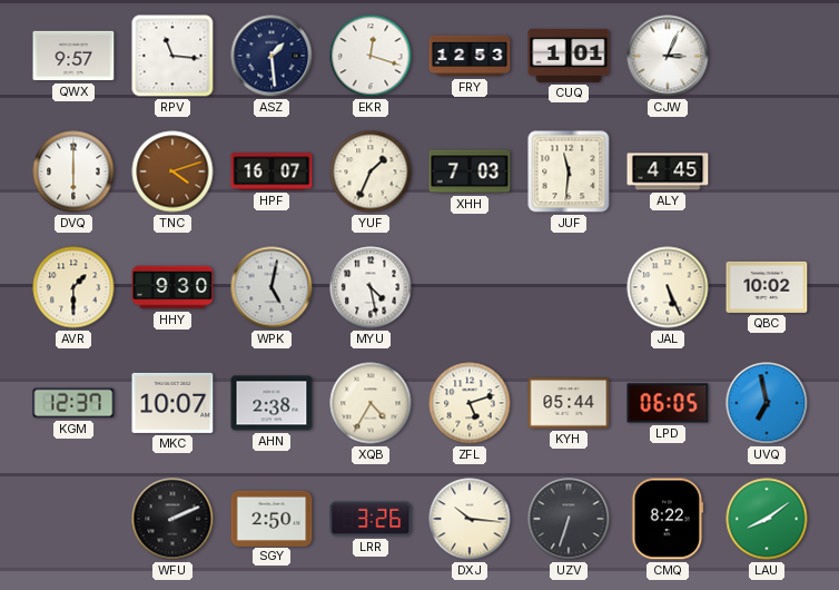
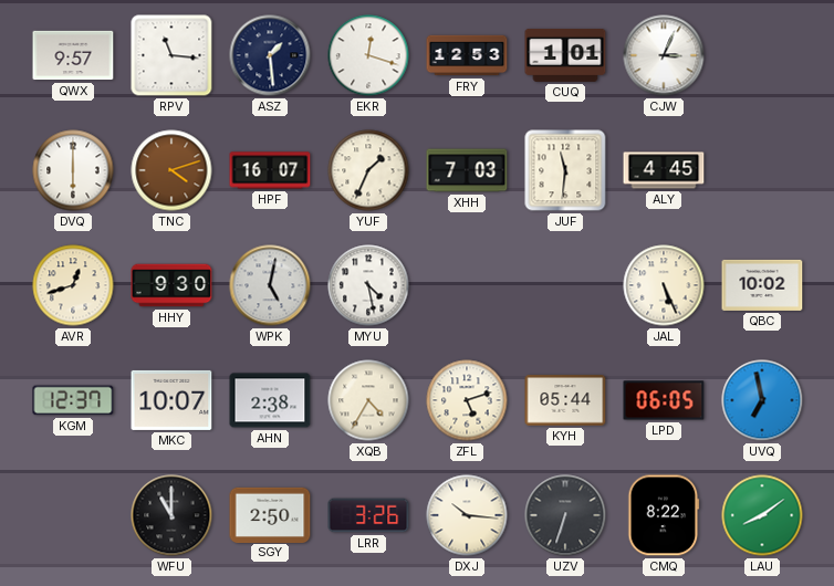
AVR: 1:30 -> 12:42 (73, 285)
WFU: 2:11 -> 11:00 (171, 515)
